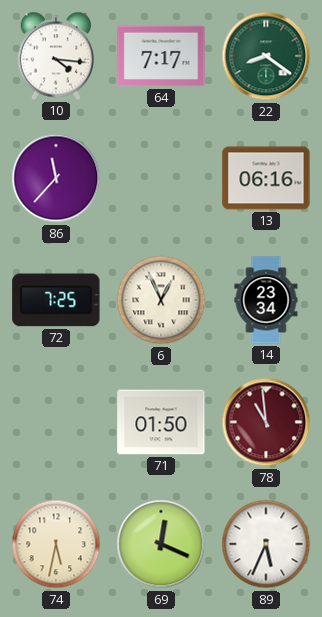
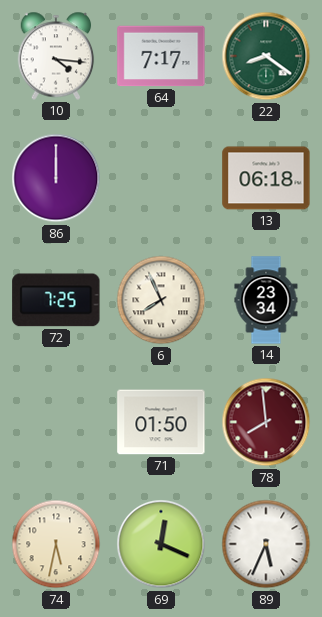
86: 11:37 -> 12:00 (56, 178)
13: 06:16 -> 06:18 (266, 178)
6: 12:56 -> 7:56 (161, 300)
78: 10:59 -> 7:59 (266, 422)
